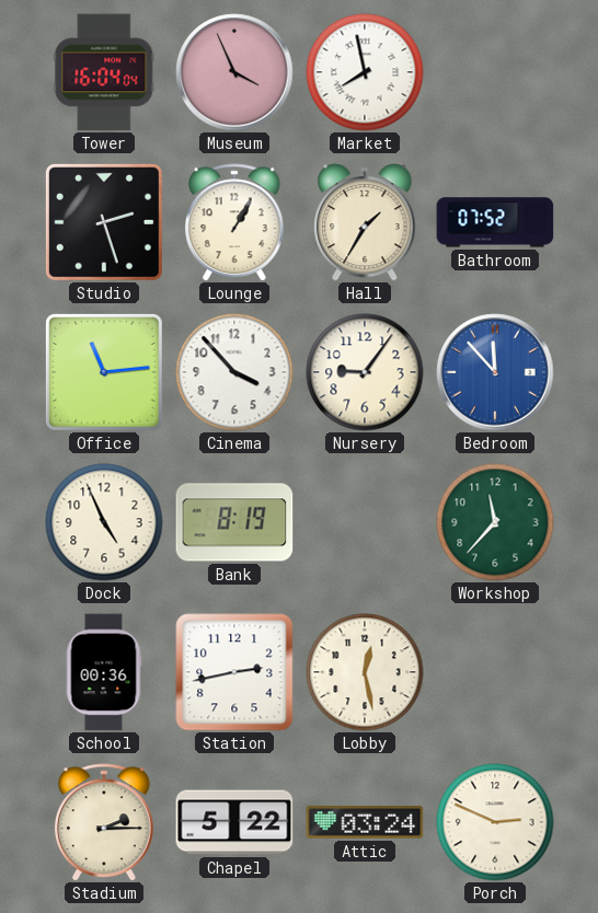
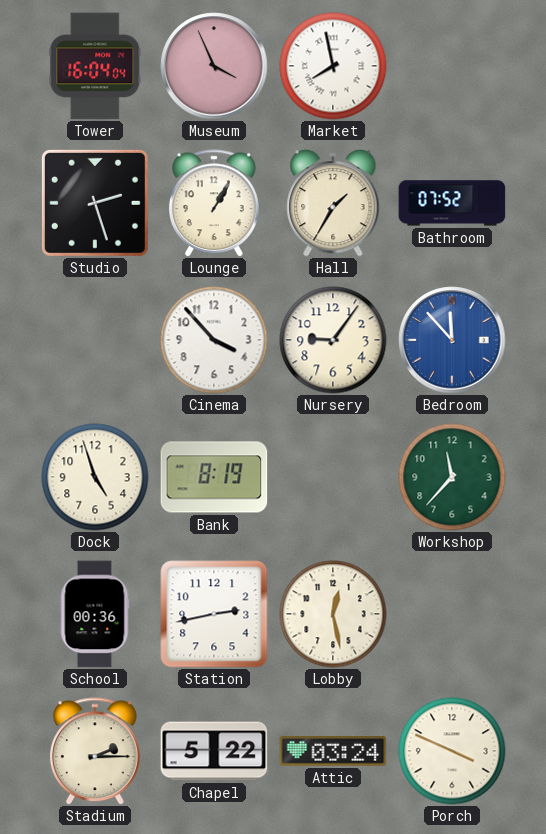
Office: 11:14 -> none (104, 372)
Dock: 4:56 -> 4:57 (95, 477)
Porch: 2:49 -> 3:49 (452, 751)
